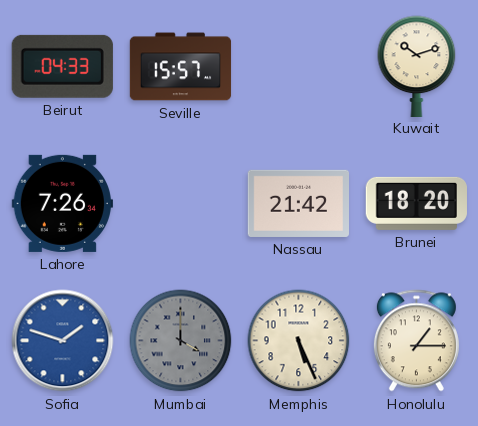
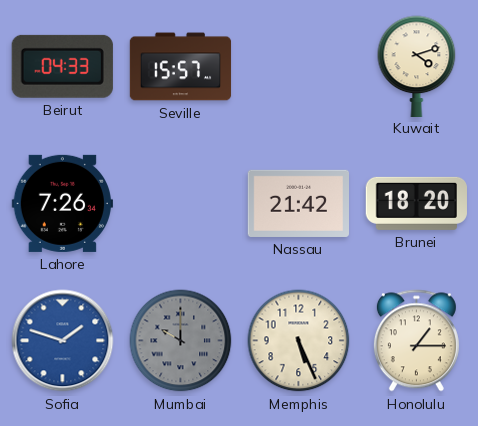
Kuwait: 10:12 -> 4:12 (417, 66)
Mumbai: 4:00 -> 10:00 (181, 341)
